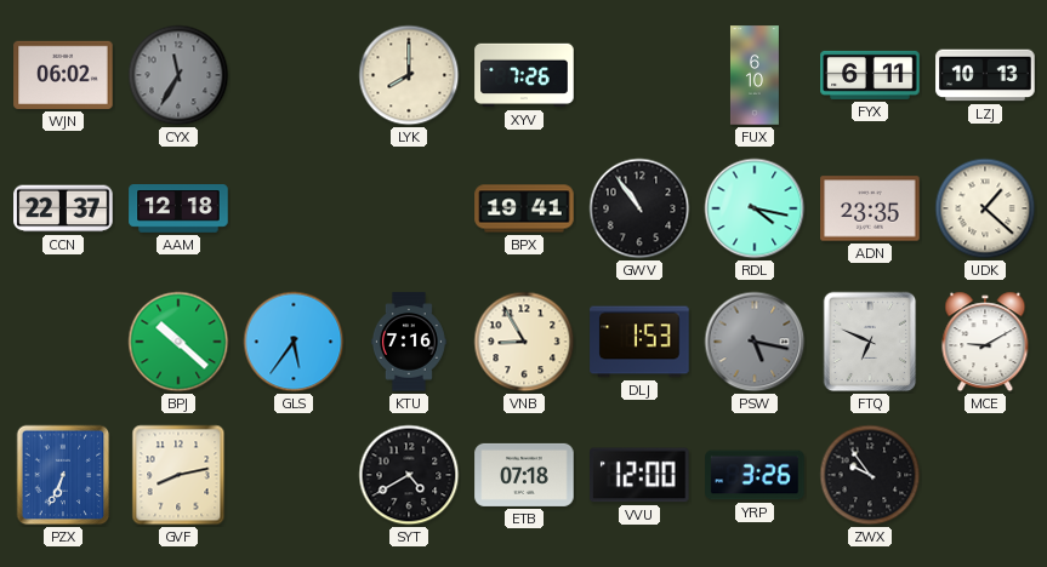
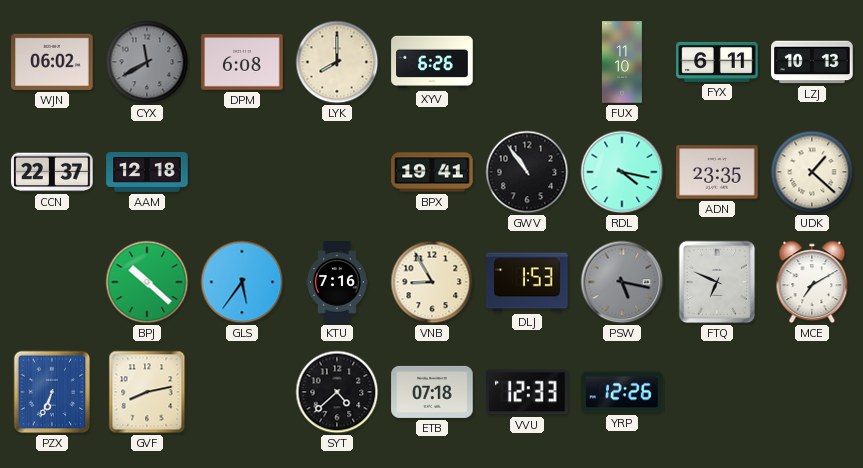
CYX: 11:35 -> 11:40 (147, 62)
DPM: none -> 6:08 (242, 62)
XYV: 7:26 -> 6:26 (432, 62)
FUX: 6:10 -> 11:10 (622, 62)
MCE: 9:10 -> 7:10 (812, 282)
SYT: 4:40 -> 4:38 (337, 392)
VVU: 12:00 -> 12:33 (528, 392)
YRP: 3:26 -> 12:26 (622, 392)
ZWX: 9:54 -> none (870, 475)
